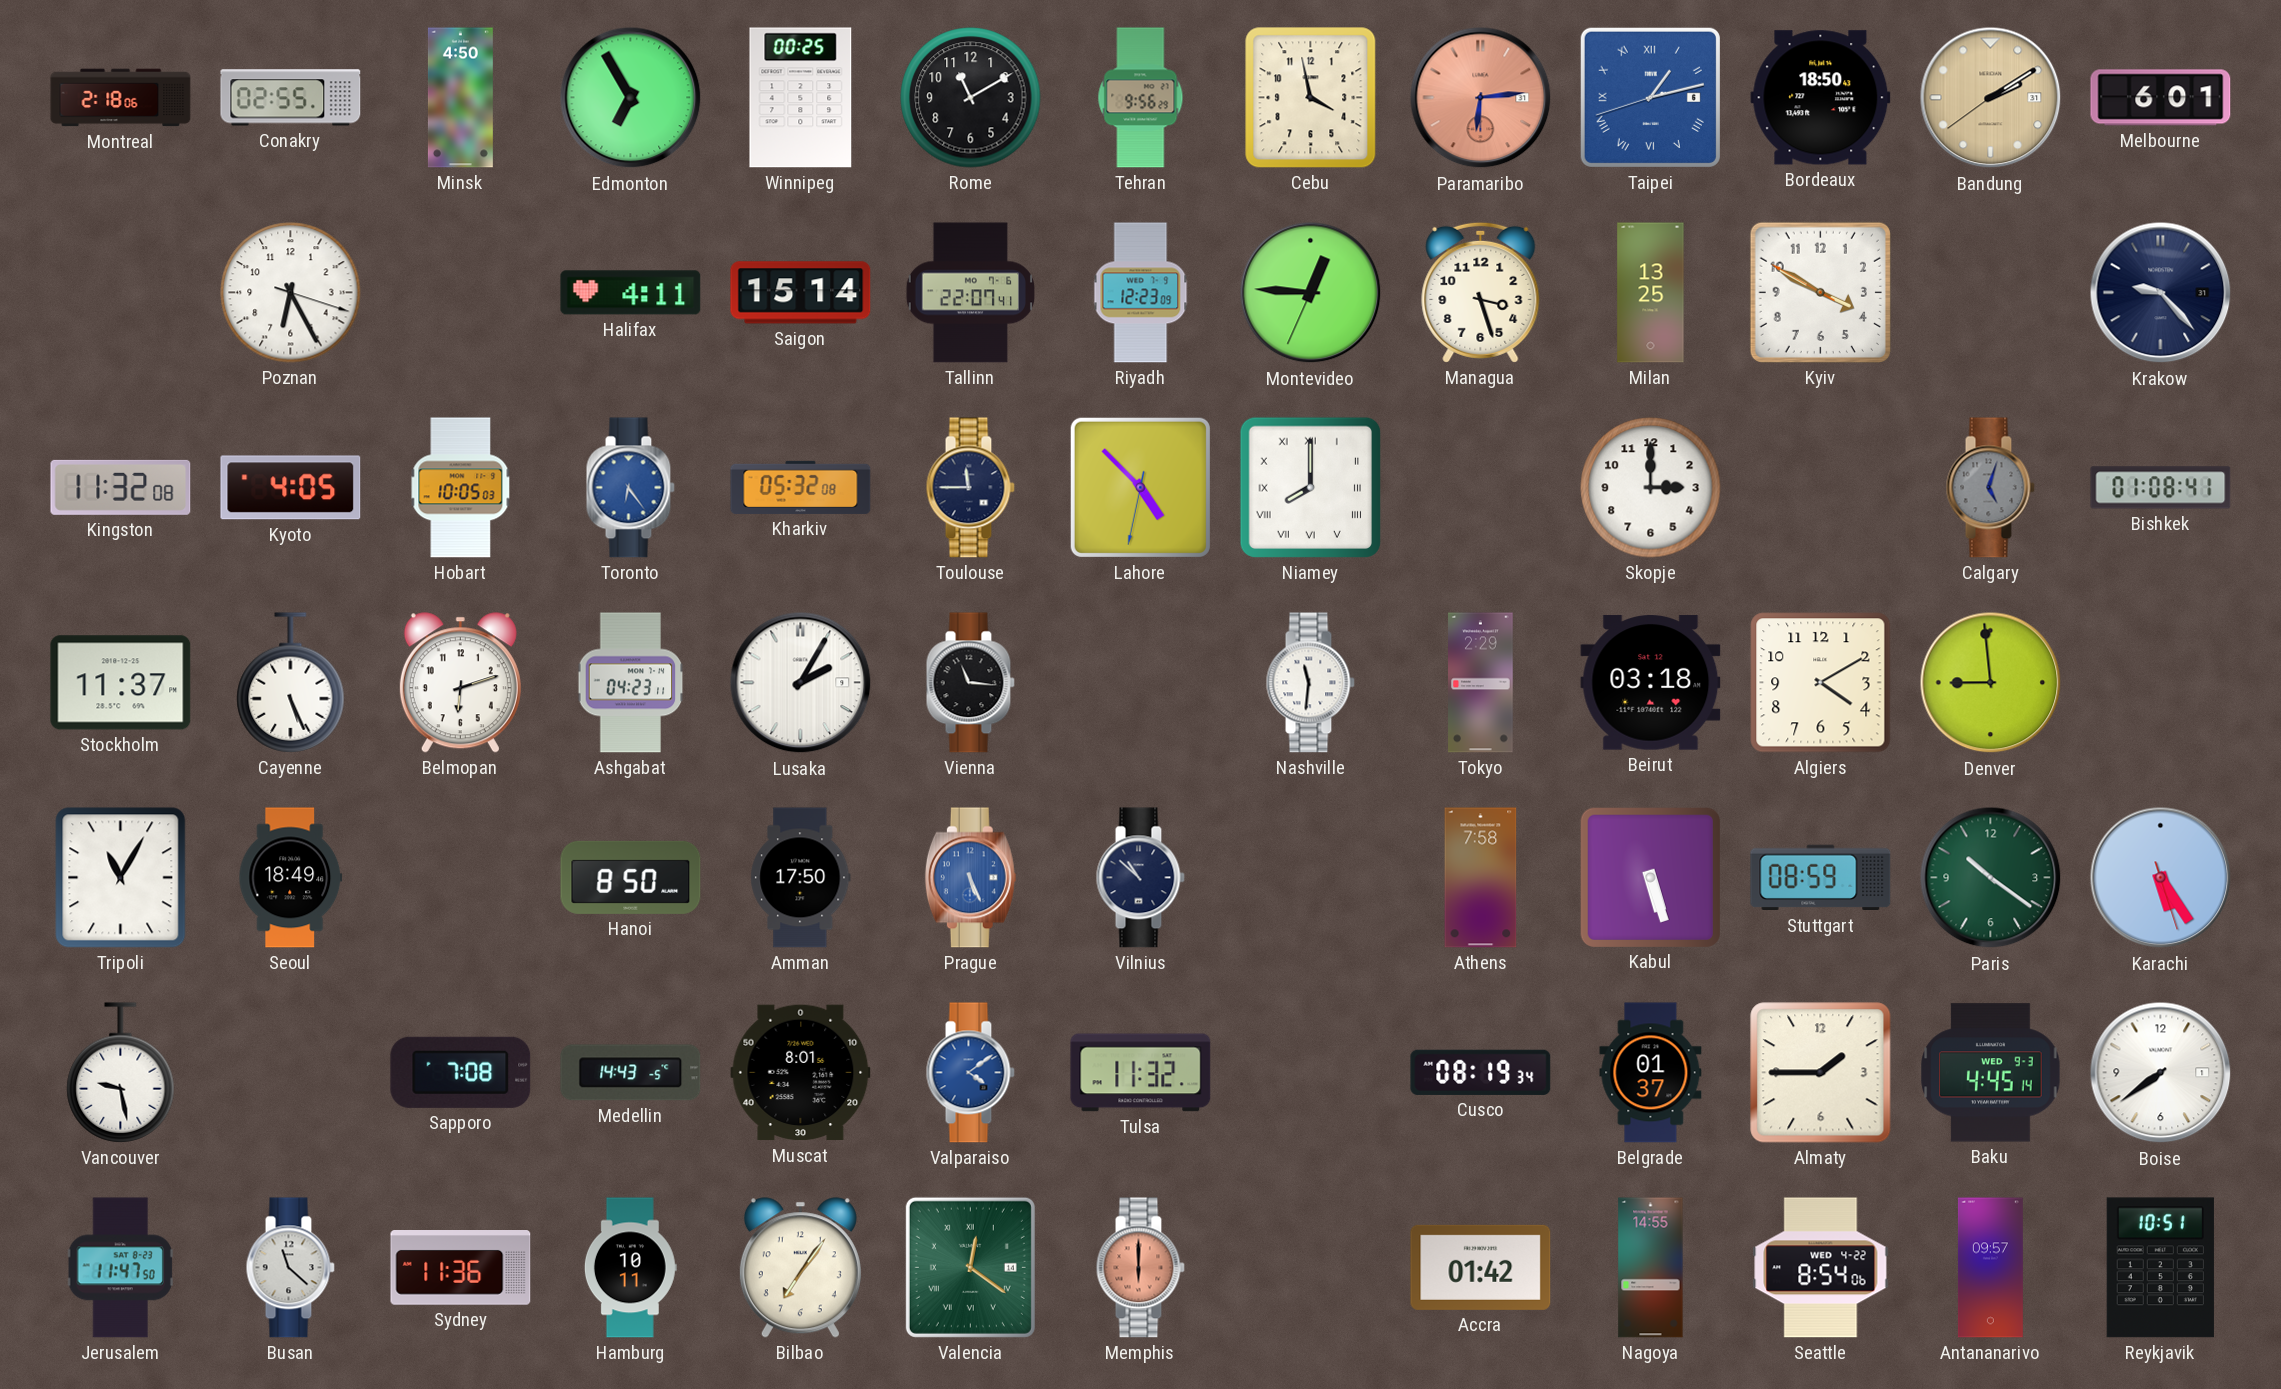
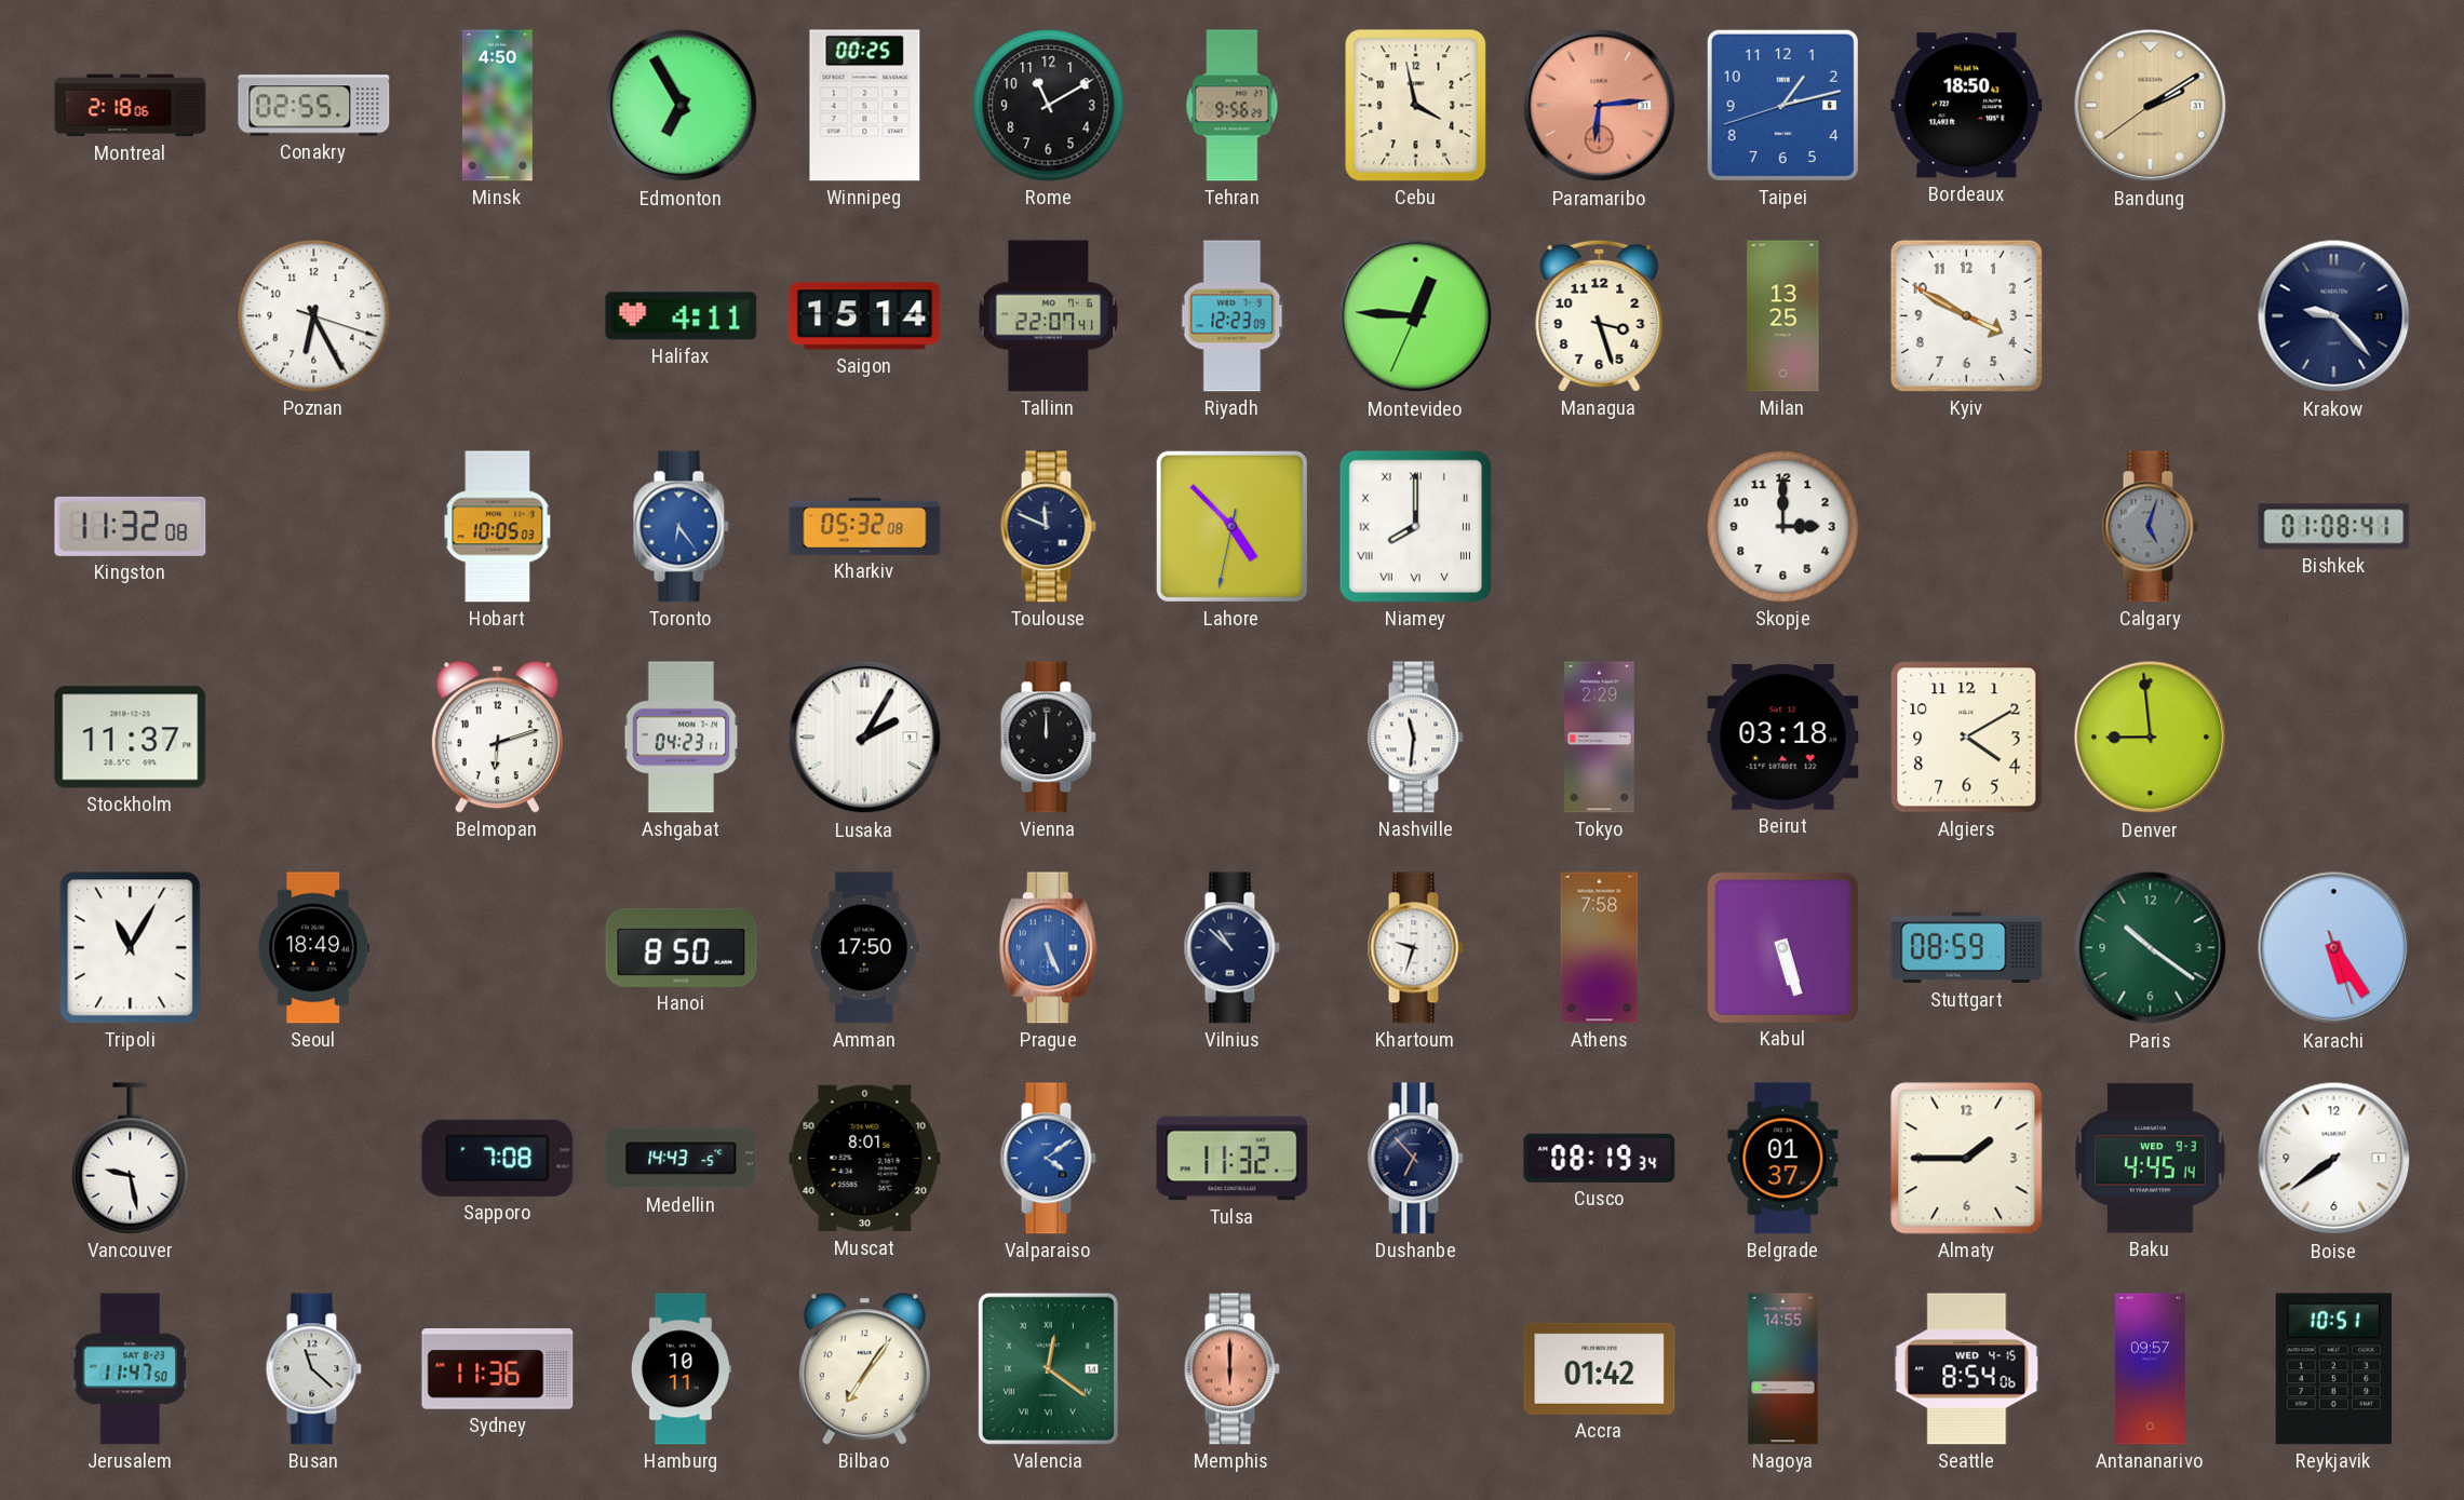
Taipei numerals: Roman -> Arabic (1782, 105)
Melbourne: 6:01 -> none (2161, 98)
Kyoto: 4:05 -> none (291, 488)
Toulouse: 11:45 -> 11:49 (1048, 527)
Cayenne: 5:26 -> none (291, 683)
Vienna: 11:16 -> 12:00 (1048, 738)
Khartoum: none -> 9:33 (1415, 948)
Dushanbe: none -> 6:53 (1415, 1159)
Seattle date: WED 4-22 -> WED 4-15 (1967, 1369)
